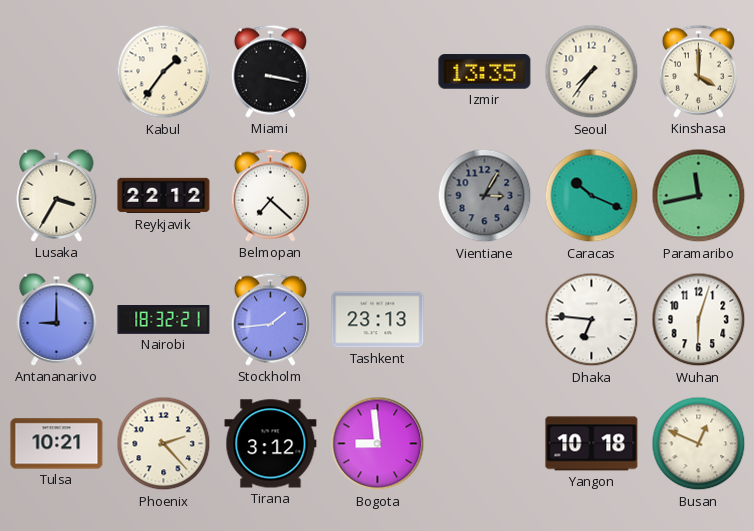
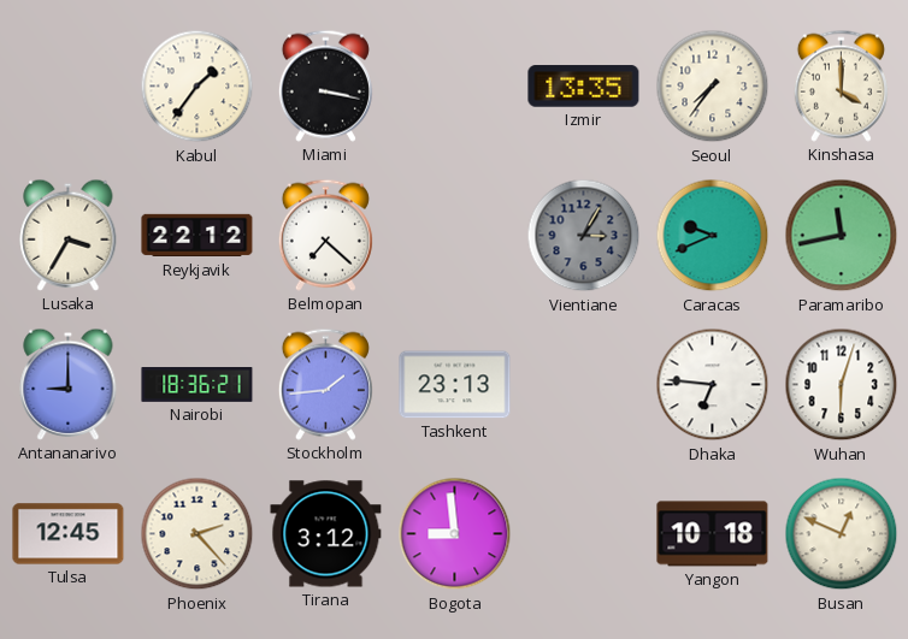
Caracas: 10:19 -> 9:41 (713, 236)
Nairobi: 18:32 -> 18:36 (197, 385)
Tulsa: 10:21 -> 12:45 (69, 534)
